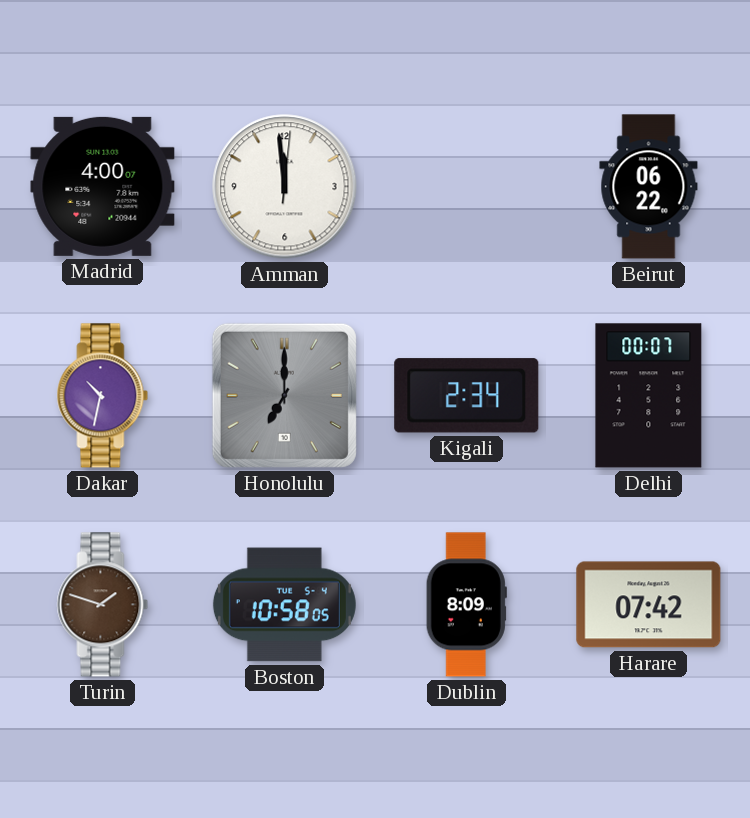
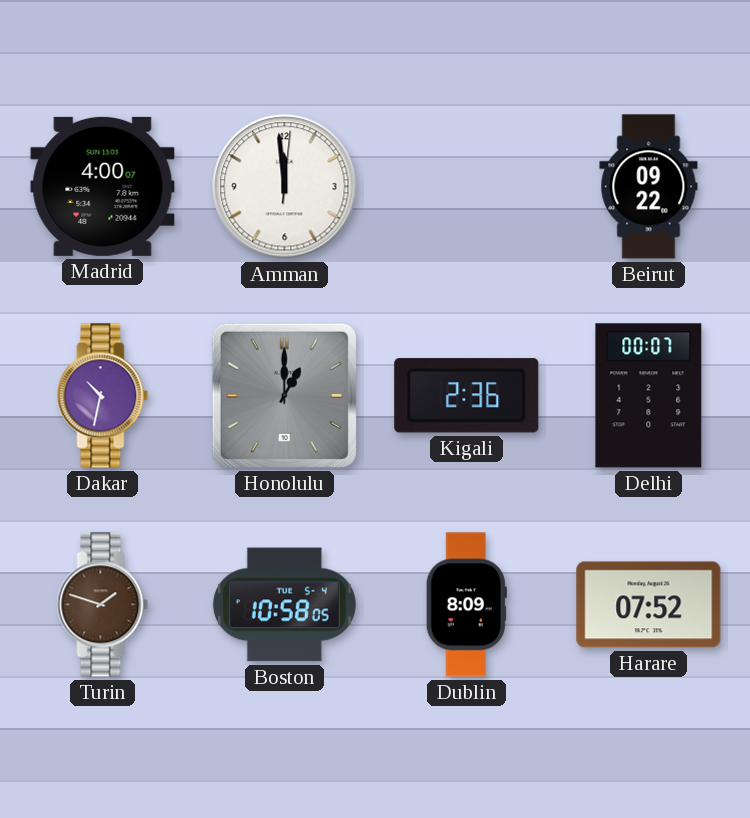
Beirut: 06:22 -> 09:22 (649, 187)
Honolulu: 7:00 -> 1:00 (284, 395)
Kigali: 2:34 -> 2:36 (467, 396)
Harare: 07:42 -> 07:52 (649, 605)
